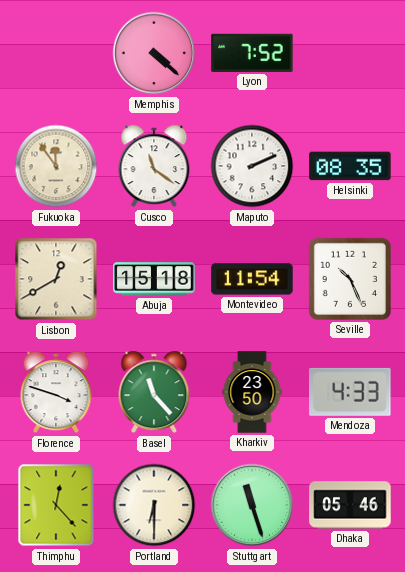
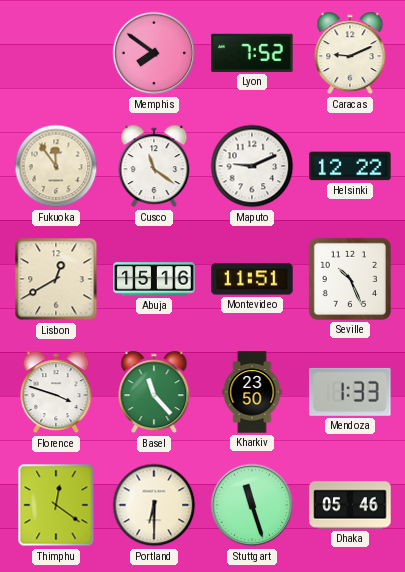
Memphis: 4:22 -> 7:51 (154, 53)
Caracas: none -> 9:11 (350, 53)
Maputo: 2:11 -> 9:11 (252, 166)
Helsinki: 08:35 -> 12:22 (350, 166)
Abuja: 15:18 -> 15:16 (154, 279)
Montevideo: 11:54 -> 11:51 (252, 279)
Mendoza: 4:33 -> 1:33 (350, 392)
Thimphu: 12:23 -> 12:21 (56, 505)
